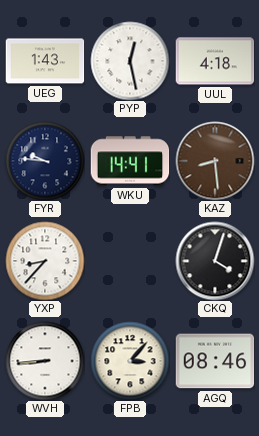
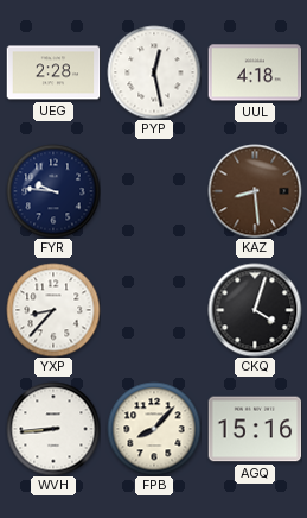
UEG: 1:43 -> 2:28 (53, 72)
WKU: 14:41 -> none (130, 161)
FPB: 3:07 -> 8:07 (154, 429)
AGQ: 08:46 -> 15:16 (255, 429)
